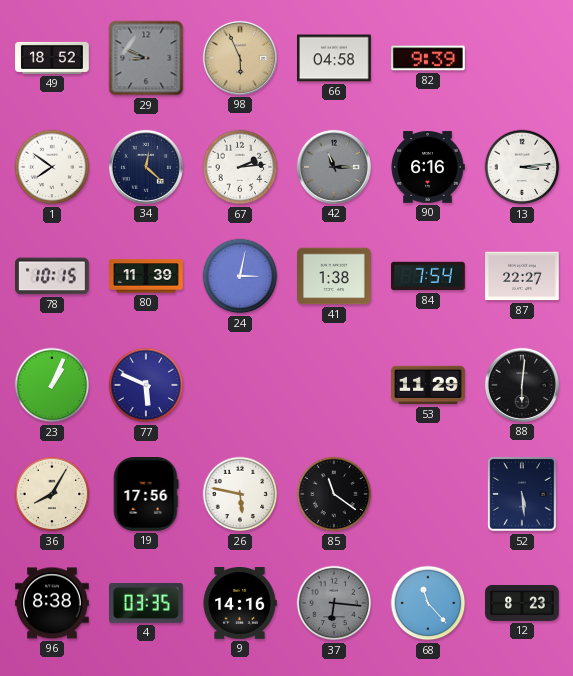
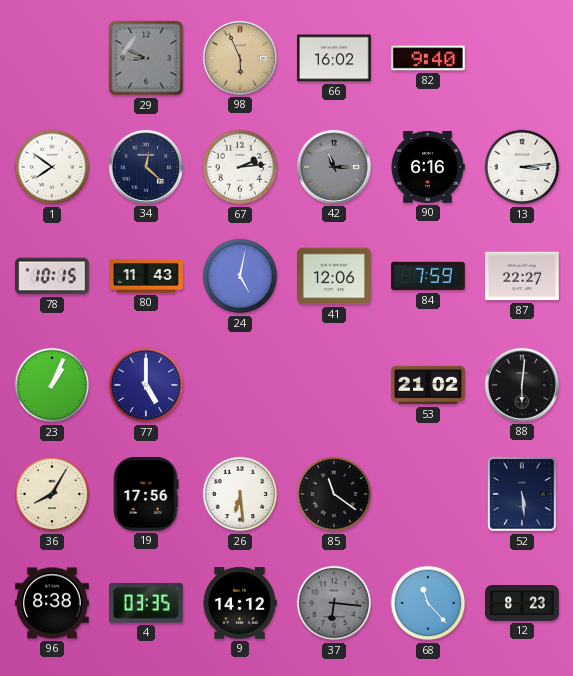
49: 18:52 -> none (52, 58)
66: 04:58 -> 16:02 (334, 58)
82: 9:39 -> 9:40 (428, 58)
80: 11:39 -> 11:43 (146, 276)
24: 3:02 -> 5:02 (240, 276)
41: 1:38 -> 12:06 (334, 276)
84: 7:54 -> 7:59 (428, 276)
77: 5:49 -> 5:00 (146, 385)
53: 11:29 -> 21:02 (428, 385)
26: 5:47 -> 6:29 (240, 494)
9: 14:16 -> 14:12 (240, 604)
